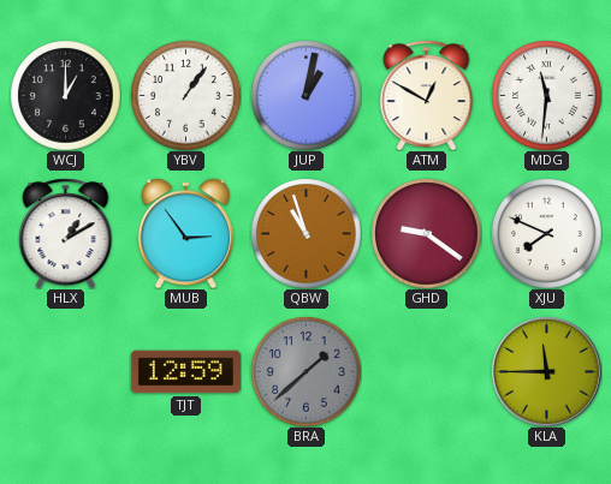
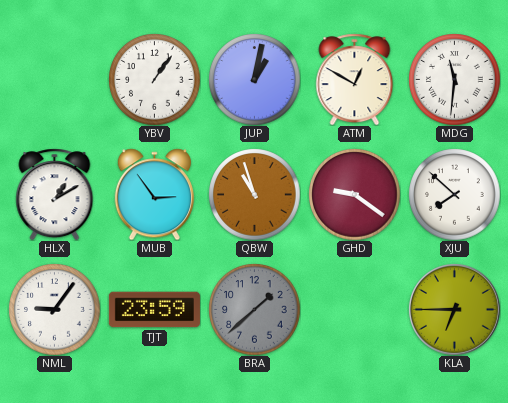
WCJ: 1:00 -> none (65, 95)
XJU: 7:49 -> 7:52 (454, 194)
NML: none -> 9:06 (54, 309)
TJT: 12:59 -> 23:59 (154, 310)
KLA: 11:45 -> 6:45 (455, 310)
